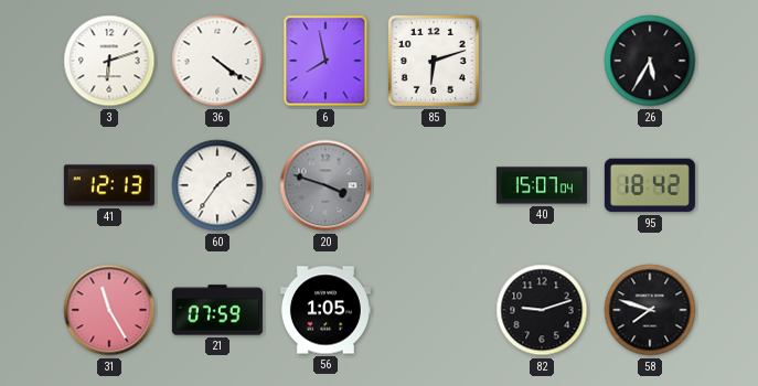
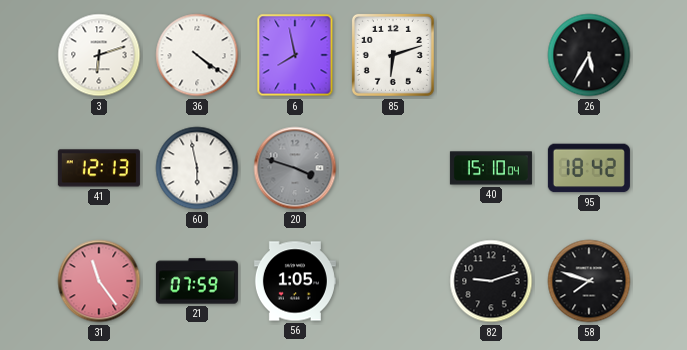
60: 1:36 -> 5:58 (197, 168)
40: 15:07 -> 15:10 (491, 168)
31: 11:25 -> 11:24 (99, 281)
